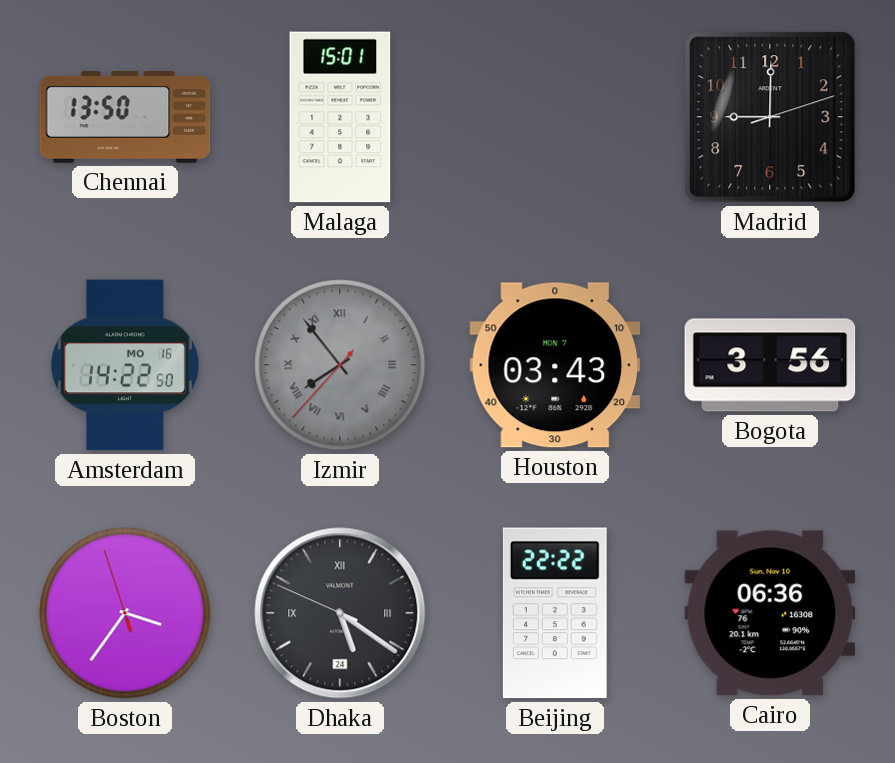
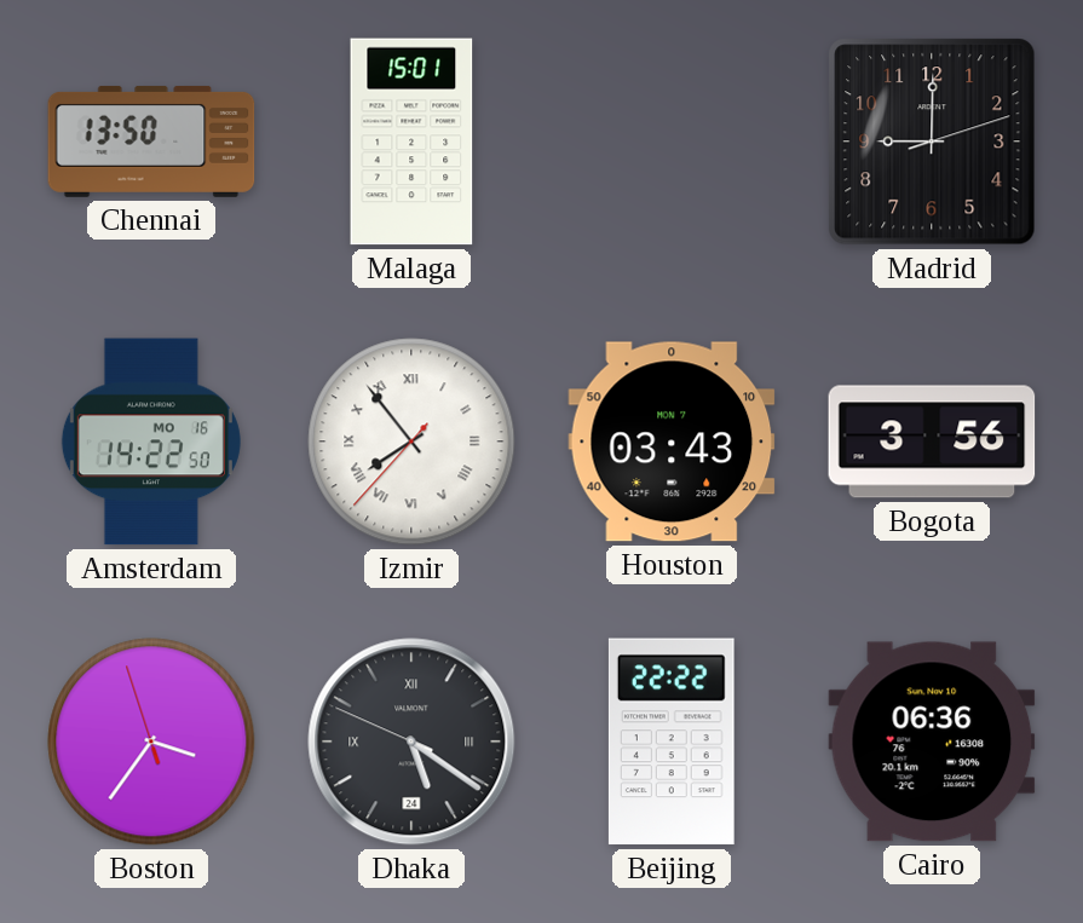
Izmir dial: grey -> white (411, 442)
